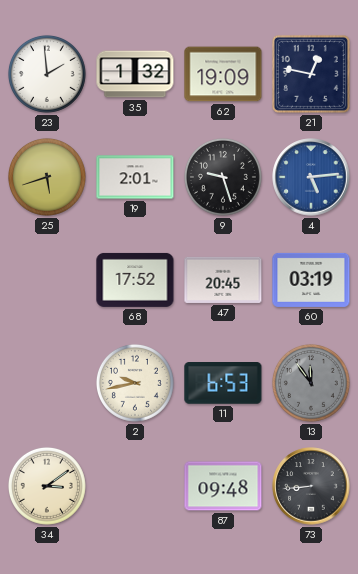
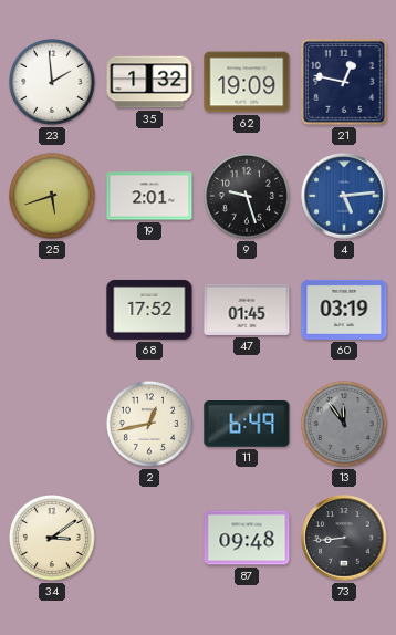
47: 20:45 -> 01:45 (247, 310)
2: 9:43 -> 12:43 (149, 424)
11: 6:53 -> 6:49 (247, 424)
